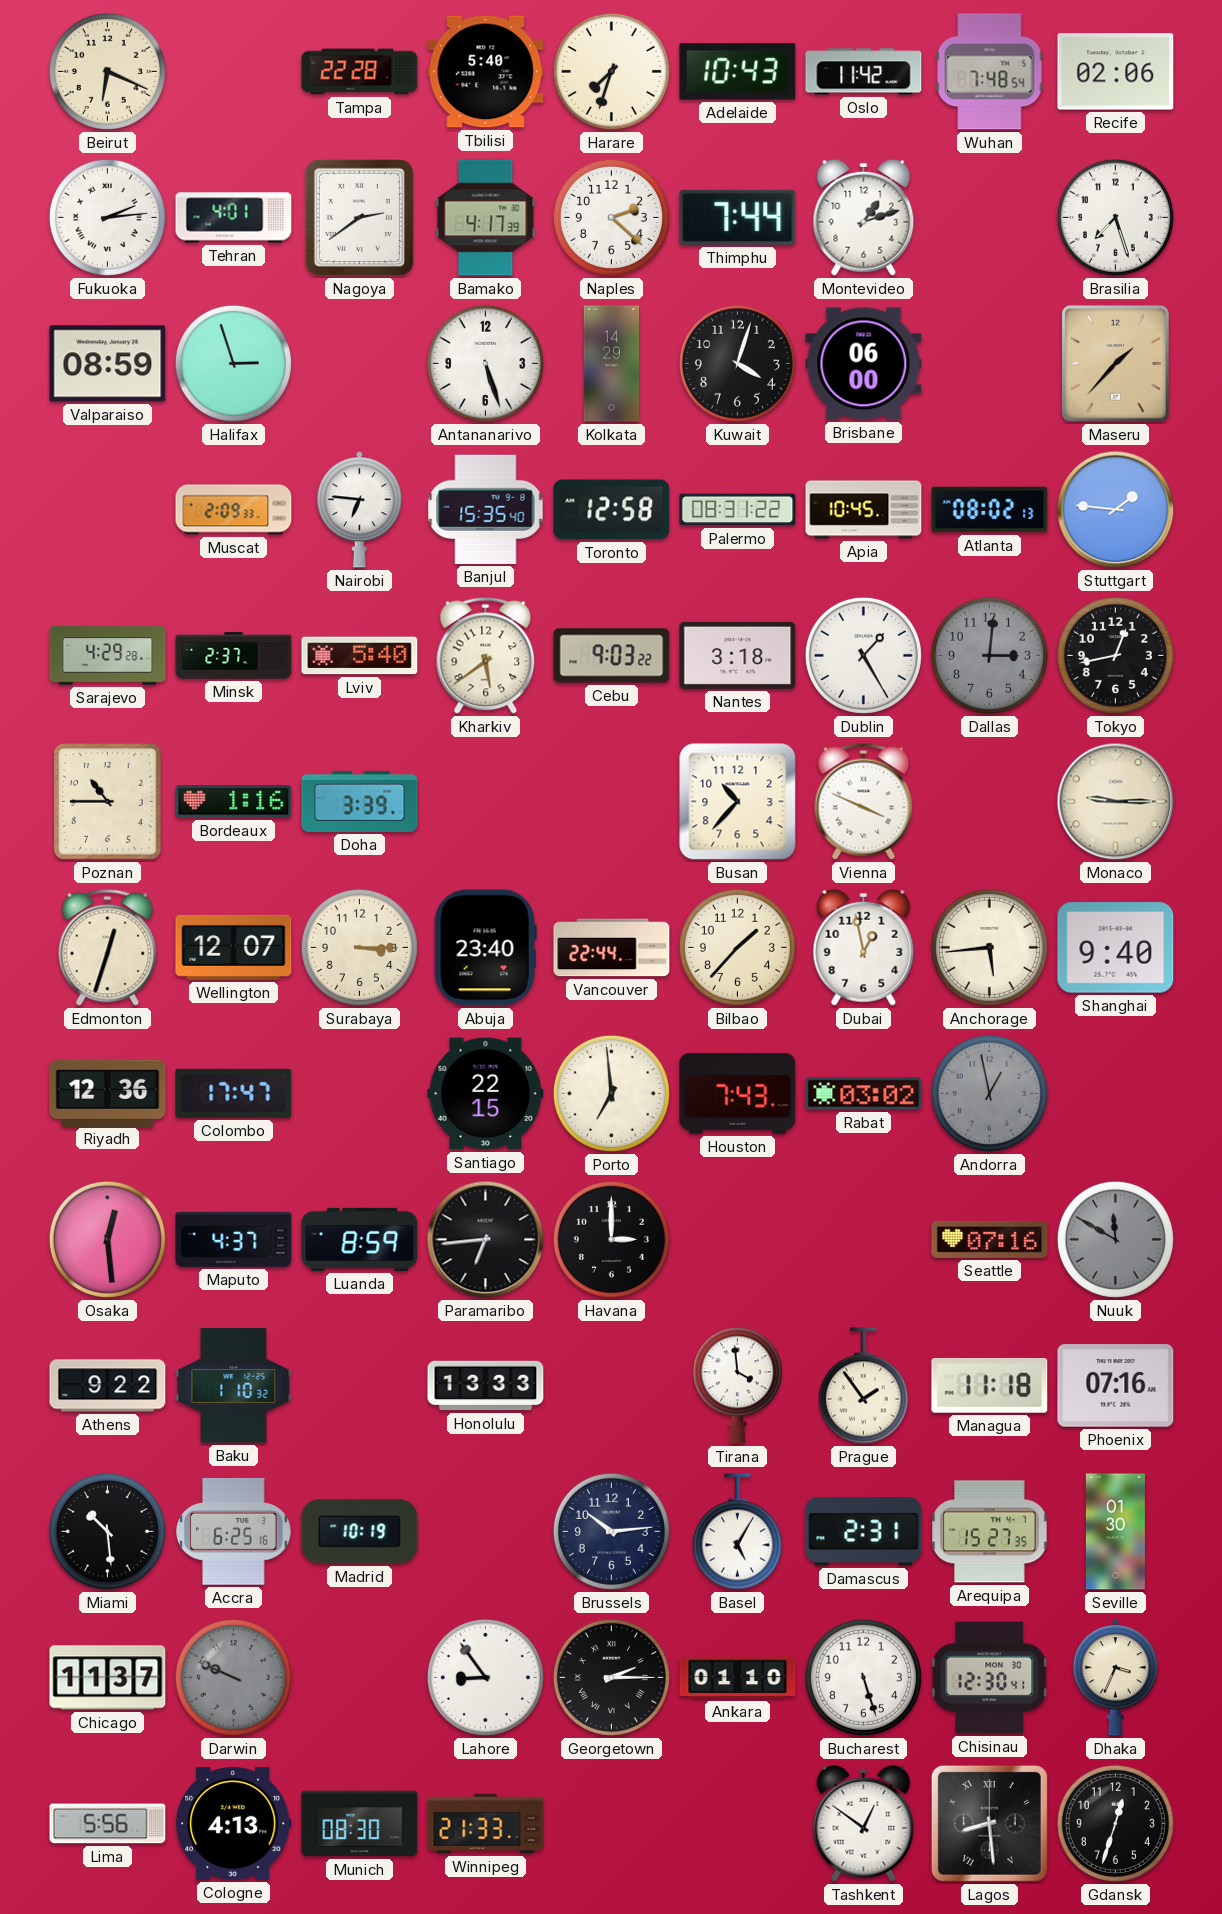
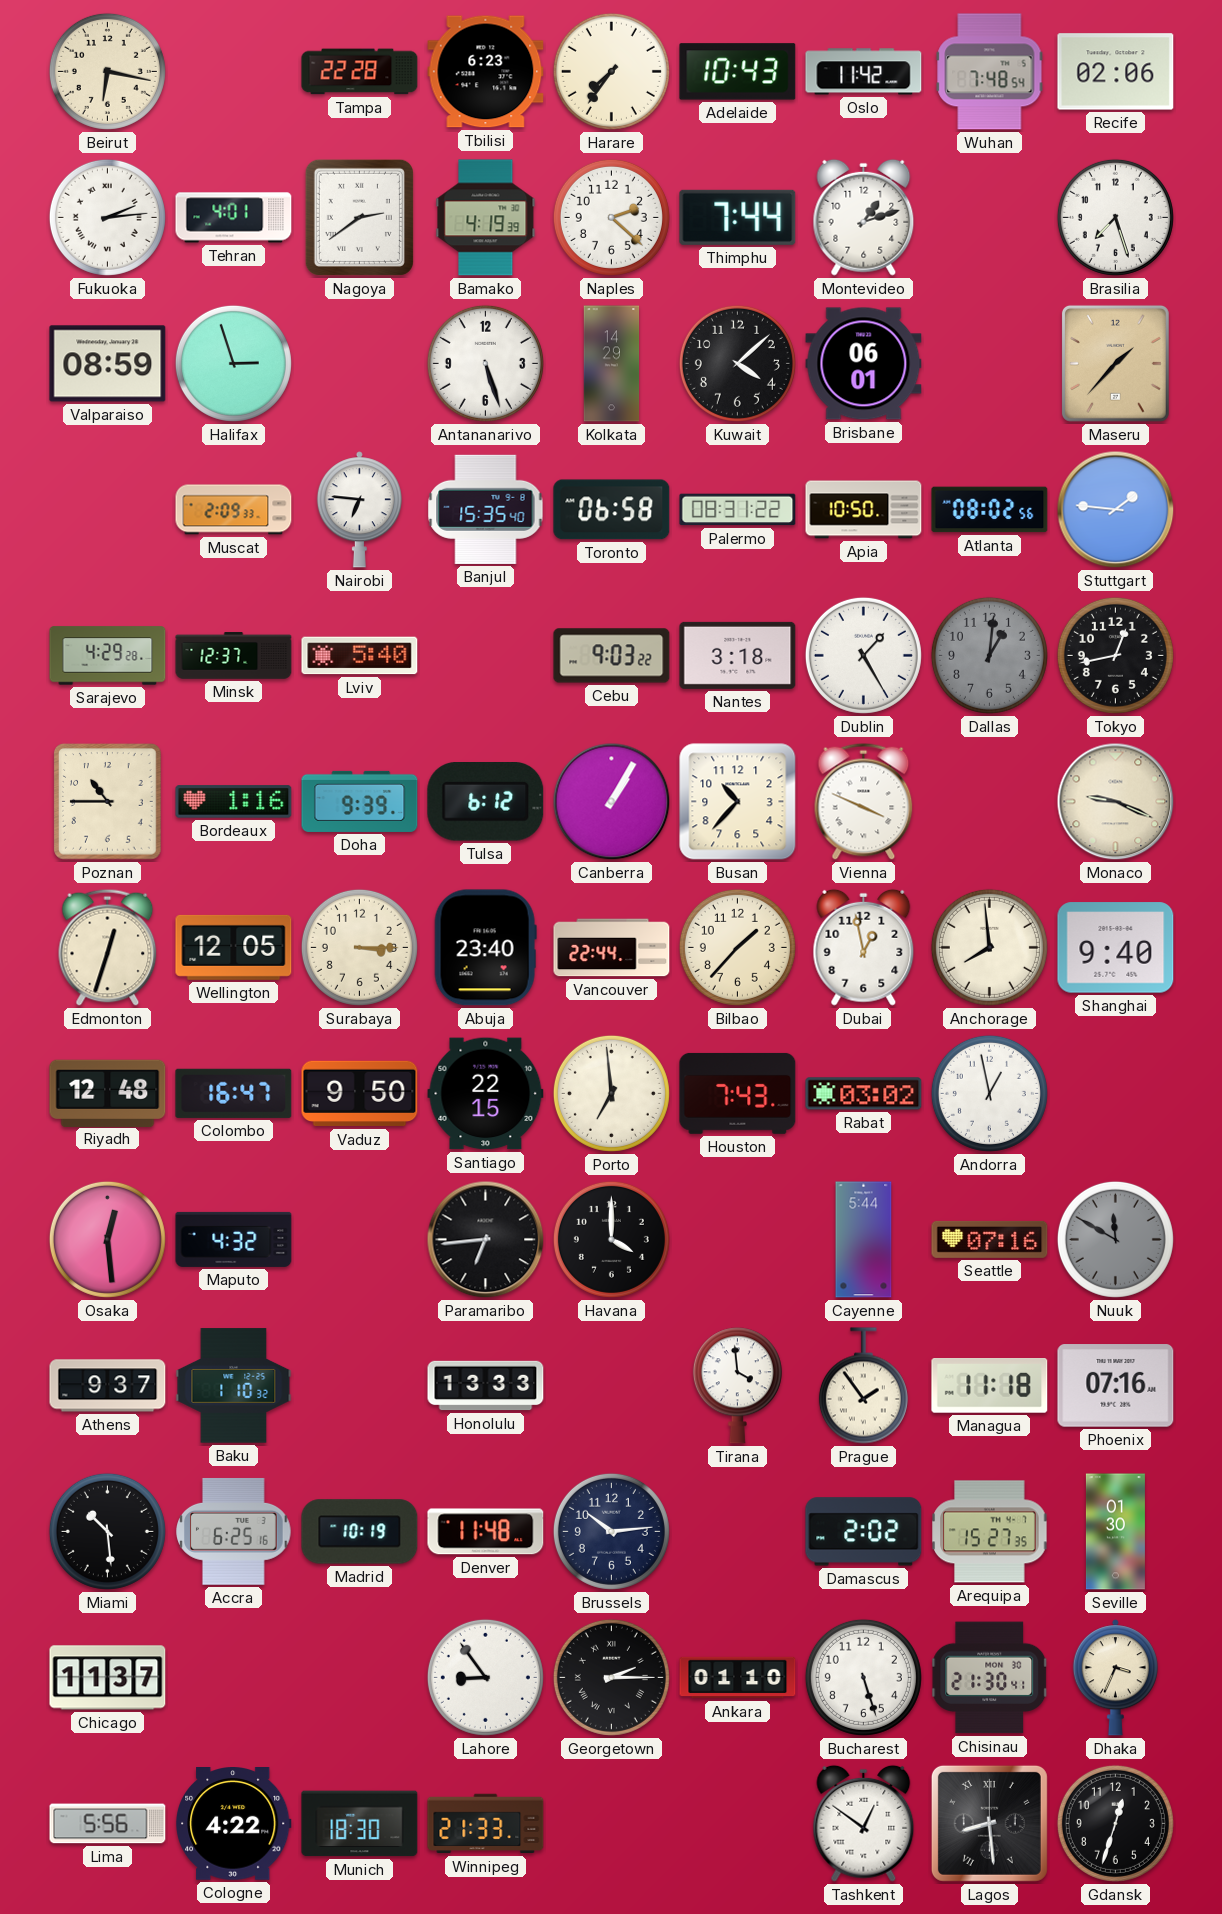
Beirut: 6:19 -> 6:17 (107, 71)
Tbilisi: 5:40 -> 6:23 (486, 72)
Harare: 7:33 -> 7:36 (611, 71)
Bamako: 4:17 -> 4:19 (486, 218)
Kuwait: 4:03 -> 4:08 (737, 363)
Brisbane: 06:00 -> 06:01 (864, 364)
Toronto: 12:58 -> 06:58 (612, 510)
Apia: 10:45 -> 10:50 (864, 510)
Atlanta: 08:02:13 -> 08:02:56 (990, 510)
Minsk: 2:37 -> 12:37 (234, 656)
Kharkiv: 5:39 -> none (486, 655)
Dallas: 3:01 -> 1:01 (989, 655)
Doha: 3:39 -> 9:39 (360, 801)
Tulsa: none -> 6:12 (486, 802)
Canberra: none -> 1:05 (612, 802)
Monaco: 9:15 -> 9:19 (1116, 802)
Wellington: 12:07 -> 12:05 (234, 947)
Anchorage: 5:44 -> 7:59 (989, 947)
Riyadh: 12:36 -> 12:48 (108, 1093)
Colombo: 17:47 -> 16:47 (234, 1093)
Vaduz: none -> 9:50 (360, 1094)
Andorra dial: grey -> white (989, 1093)
Maputo: 4:37 -> 4:32 (234, 1239)
Luanda: 8:59 -> none (360, 1239)
Havana: 3:00 -> 4:00 (611, 1239)
Cayenne: none -> 5:44 (864, 1240)
Athens: 9:22 -> 9:37 (108, 1386)
Denver: none -> 11:48 (486, 1532)
Basel: 5:05 -> none (737, 1532)
Damascus: 2:31 -> 2:02 (864, 1532)
Darwin: 9:49 -> none (233, 1677)
Chisinau: 12:30 -> 21:30 (990, 1678)
Cologne: 4:13 -> 4:22 (234, 1824)
Munich: 08:30 -> 18:30 (360, 1824)
